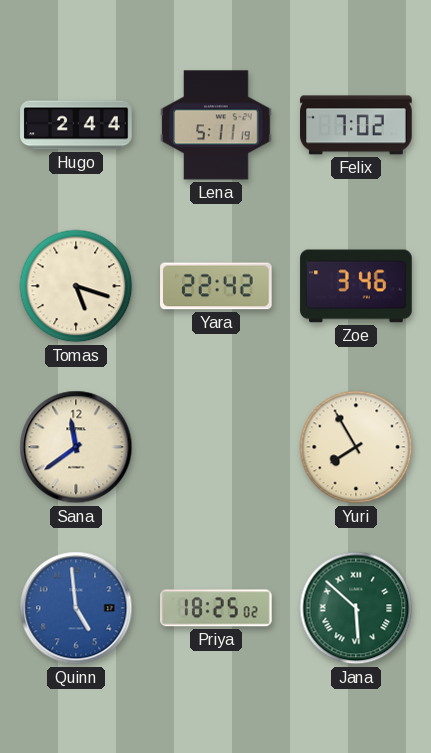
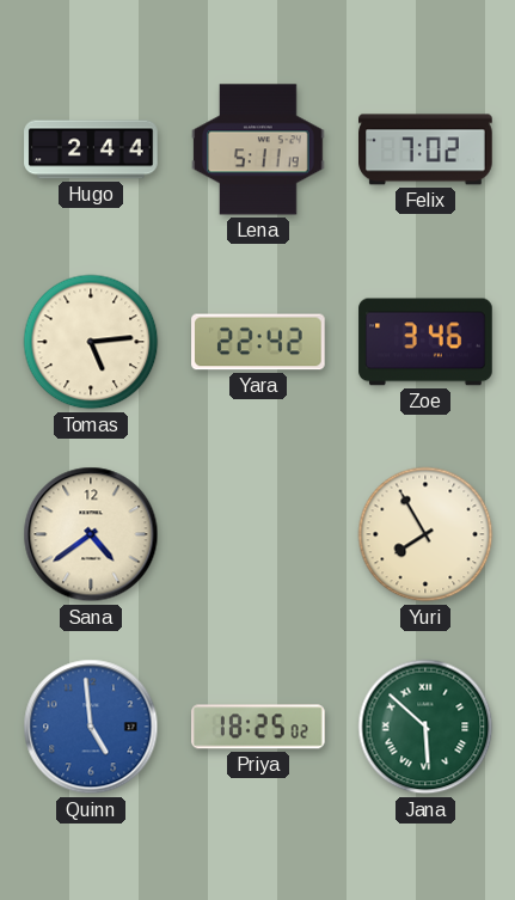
Tomas: 5:18 -> 5:14 (91, 342)
Sana: 11:39 -> 4:39 (91, 534)
